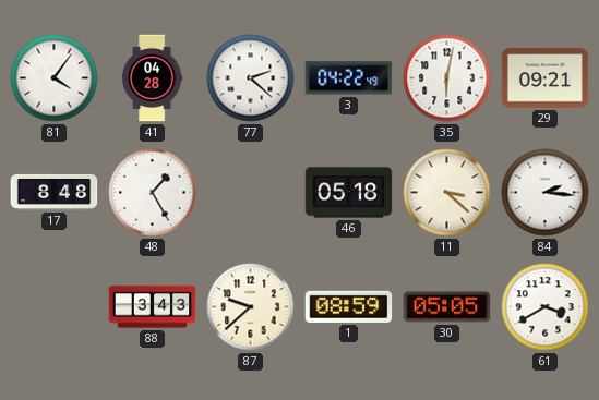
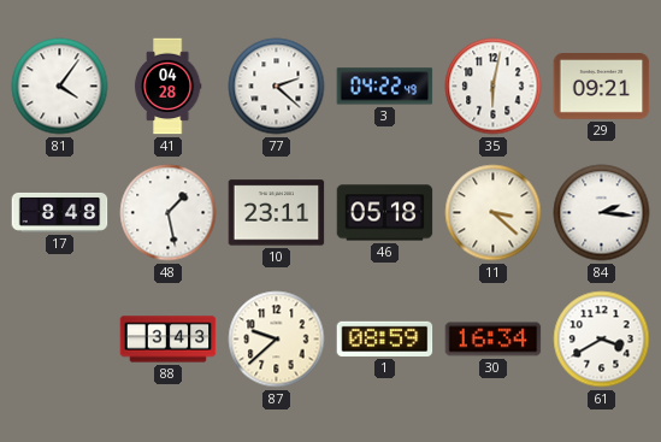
48: 1:25 -> 1:28 (169, 213)
10: none -> 23:11 (277, 213)
30: 05:05 -> 16:34 (494, 340)
